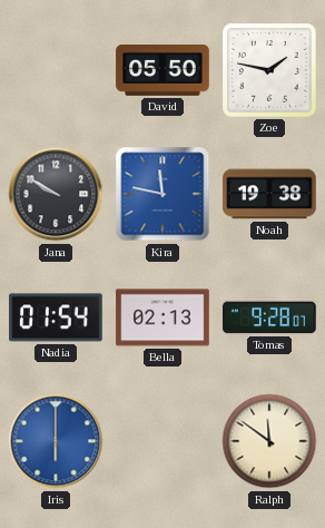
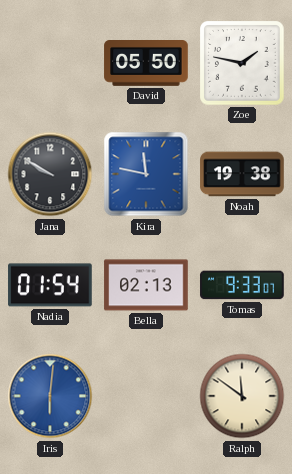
Tomas: 9:28 -> 9:33 (242, 285)
Iris: 6:00 -> 6:01 (50, 396)
